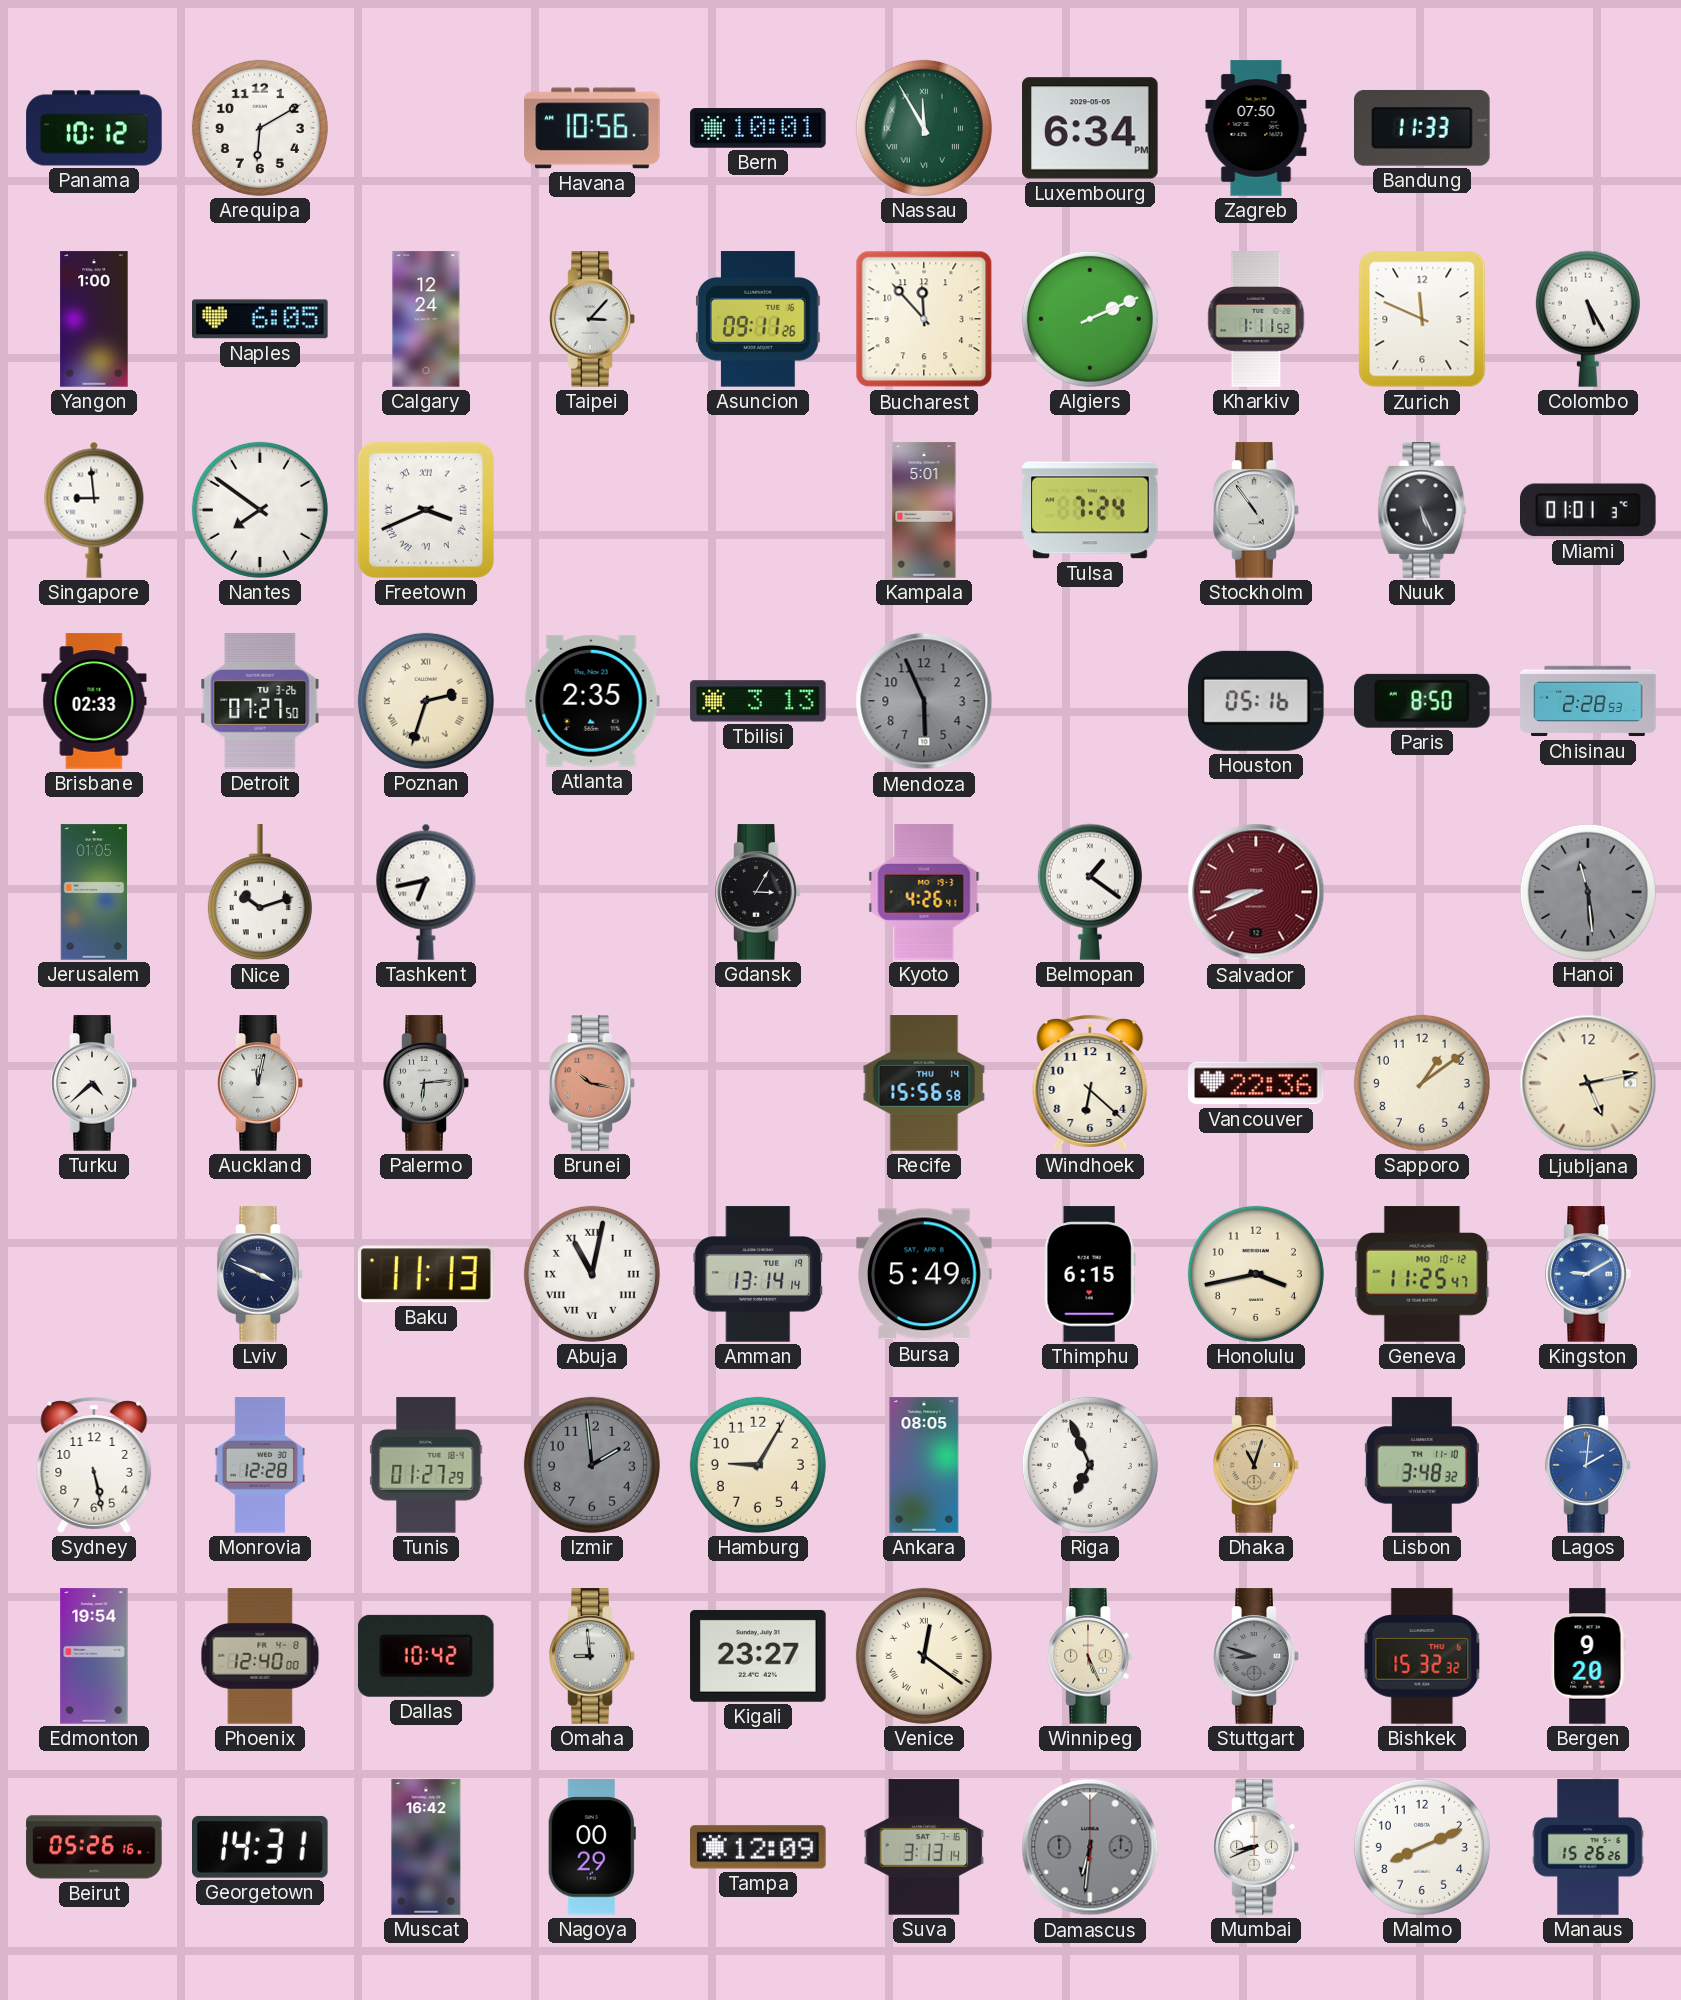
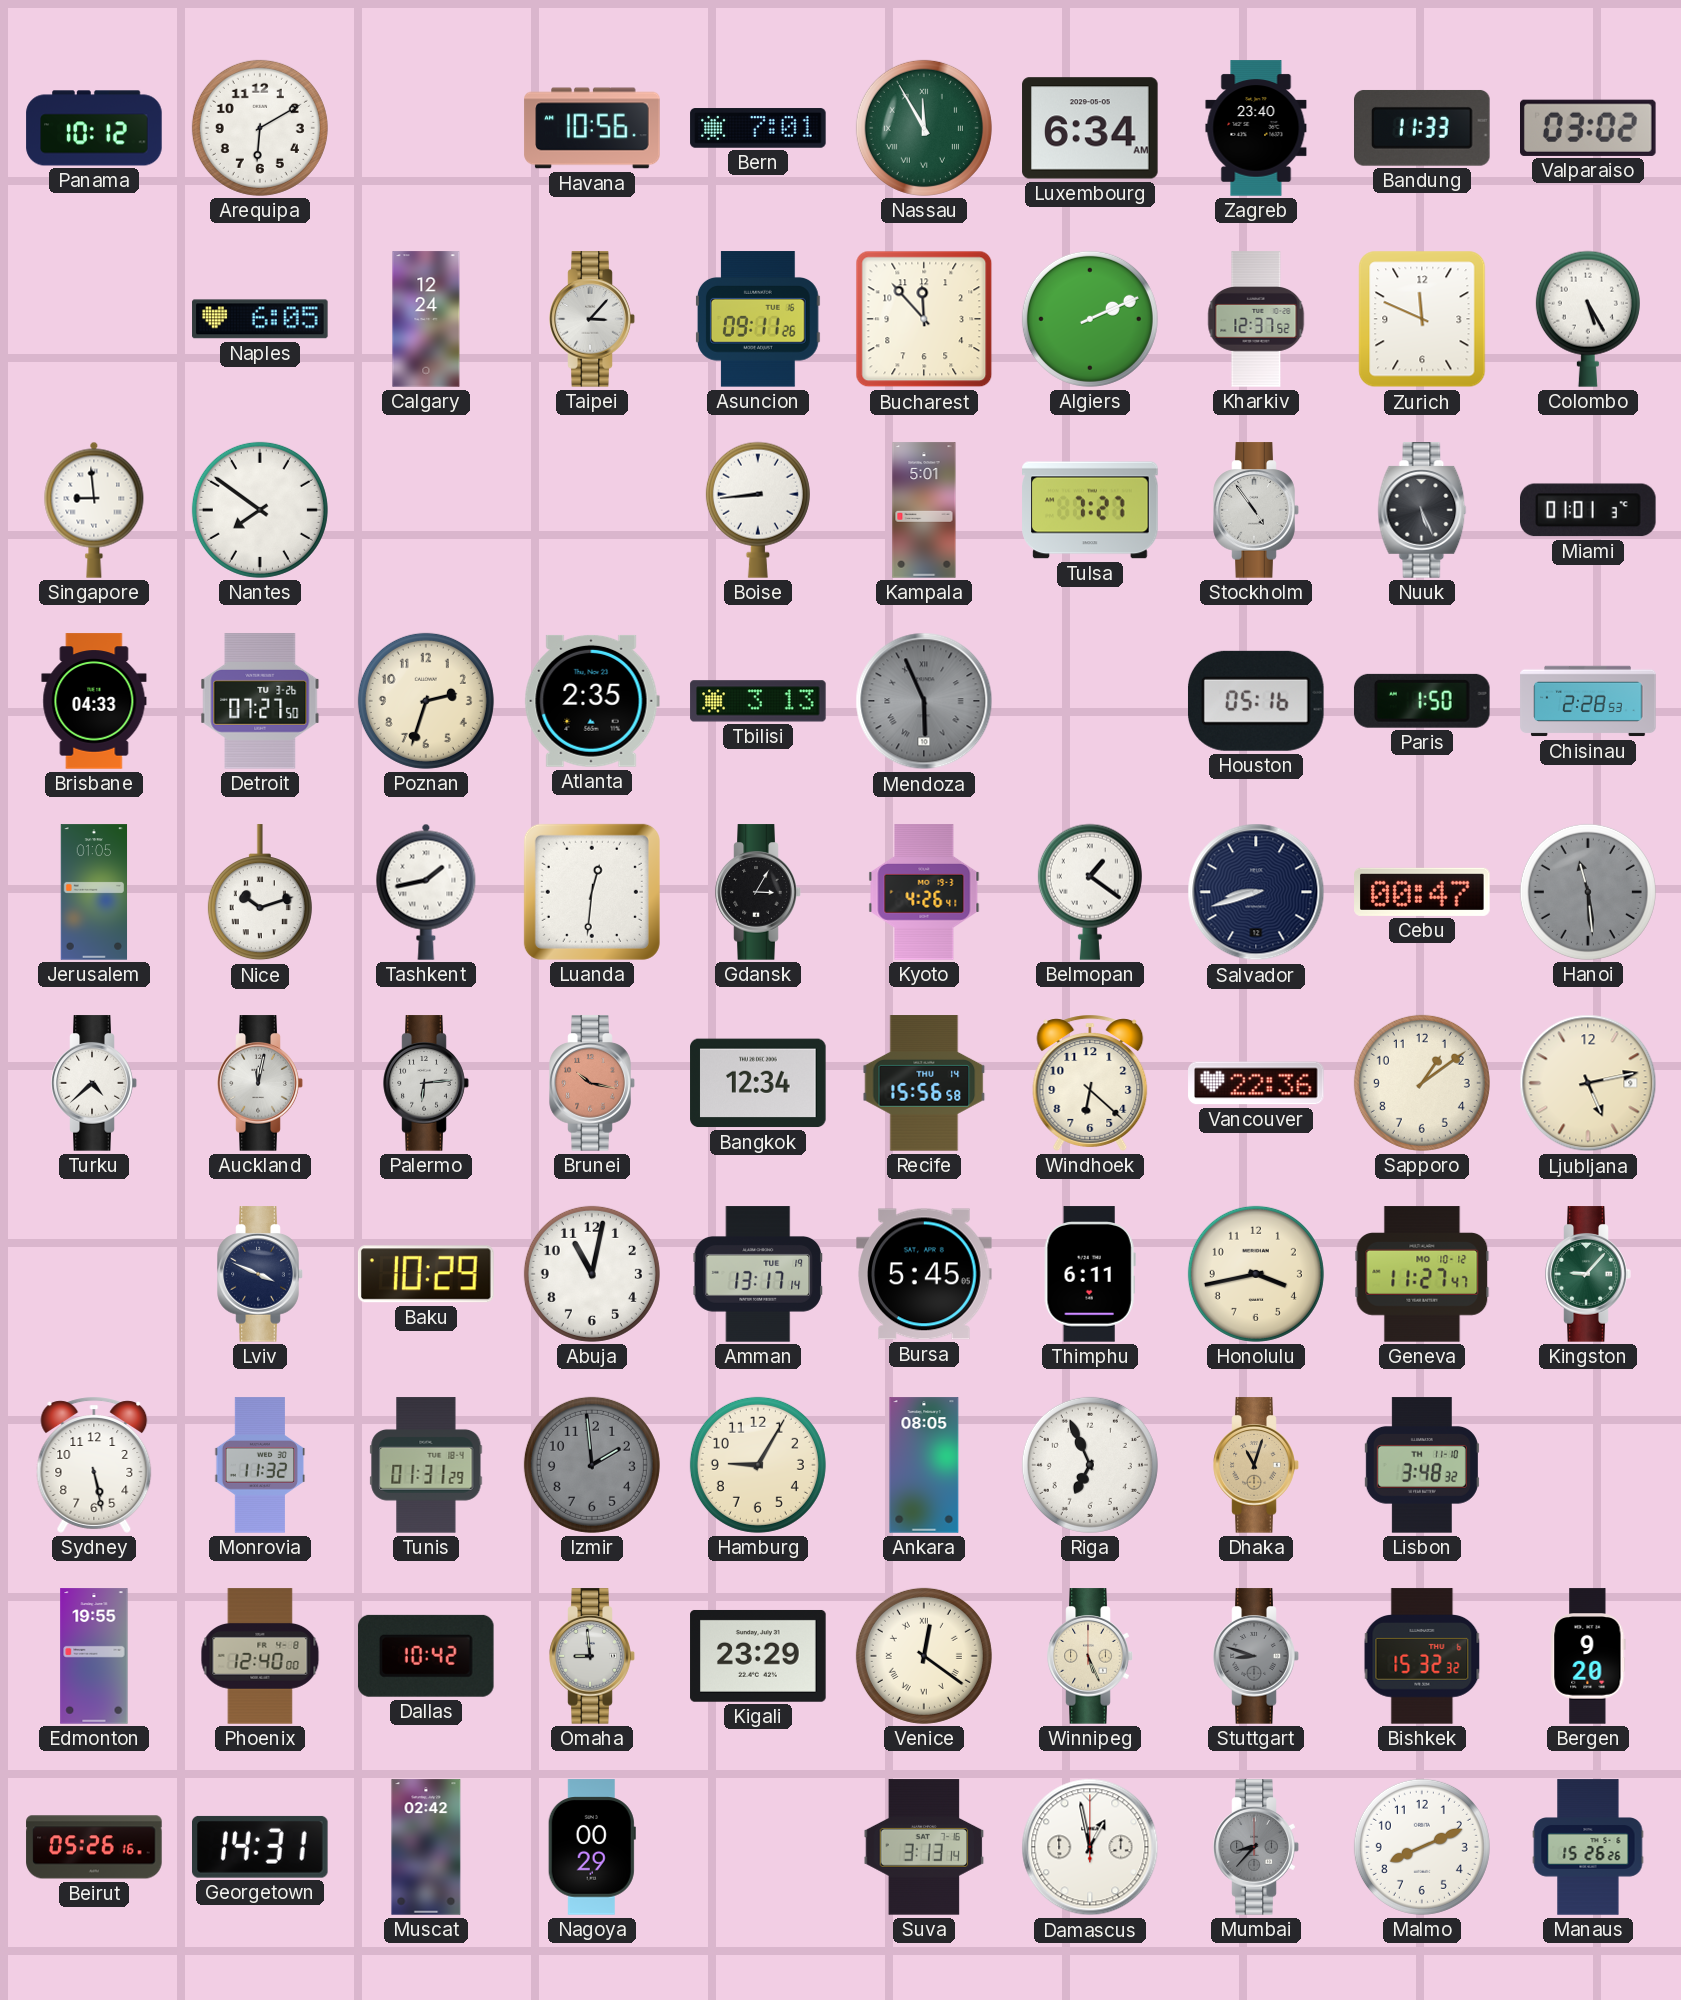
Bern: 10:01 -> 7:01 (758, 128)
Luxembourg: 6:34 PM -> 6:34 AM (1090, 128)
Zagreb: 07:50 -> 23:40 (1256, 128)
Valparaiso: none -> 03:02 (1589, 128)
Yangon: 1:00 -> none (94, 319)
Kharkiv: 1:11 -> 12:37 (1256, 319)
Freetown: 3:41 -> none (426, 510)
Boise: none -> 8:44 (758, 510)
Tulsa: 7:24 -> 7:27 (1090, 510)
Brisbane: 02:33 -> 04:33 (94, 701)
Poznan numerals: Roman -> Arabic (426, 701)
Mendoza numerals: Arabic -> Roman (924, 701)
Paris: 8:50 -> 1:50 (1422, 701)
Tashkent: 6:43 -> 1:43 (426, 892)
Luanda: none -> 12:31 (592, 892)
Salvador: 8:41 -> 8:42 (1256, 892)
Salvador dial: burgundy -> navy (1256, 892)
Cebu: none -> 00:47 (1422, 892)
Bangkok: none -> 12:34 (758, 1083)
Baku: 11:13 -> 10:29 (426, 1274)
Abuja numerals: Roman -> Arabic (592, 1274)
Amman: 13:14 -> 13:17 (757, 1274)
Bursa: 5:49 -> 5:45 (924, 1274)
Thimphu: 6:15 -> 6:11 (1090, 1274)
Geneva: 11:25 -> 11:27 (1422, 1274)
Kingston: 9:10 -> 9:07 (1588, 1274)
Kingston dial: blue -> green (1588, 1274)
Monrovia: 12:28 -> 11:32 (260, 1465)
Tunis: 01:27 -> 01:31 (426, 1465)
Lagos: 2:01 -> none (1588, 1465)
Edmonton: 19:54 -> 19:55 (94, 1656)
Kigali: 23:27 -> 23:29 (758, 1656)
Muscat: 16:42 -> 02:42 (426, 1847)
Tampa: 12:09 -> none (758, 1847)
Damascus: 6:31 -> 12:58 (1090, 1847)
Damascus dial: grey -> white (1090, 1847)
Mumbai: 8:41 -> 8:37 (1256, 1847)
Mumbai dial: white -> grey (1256, 1847)
